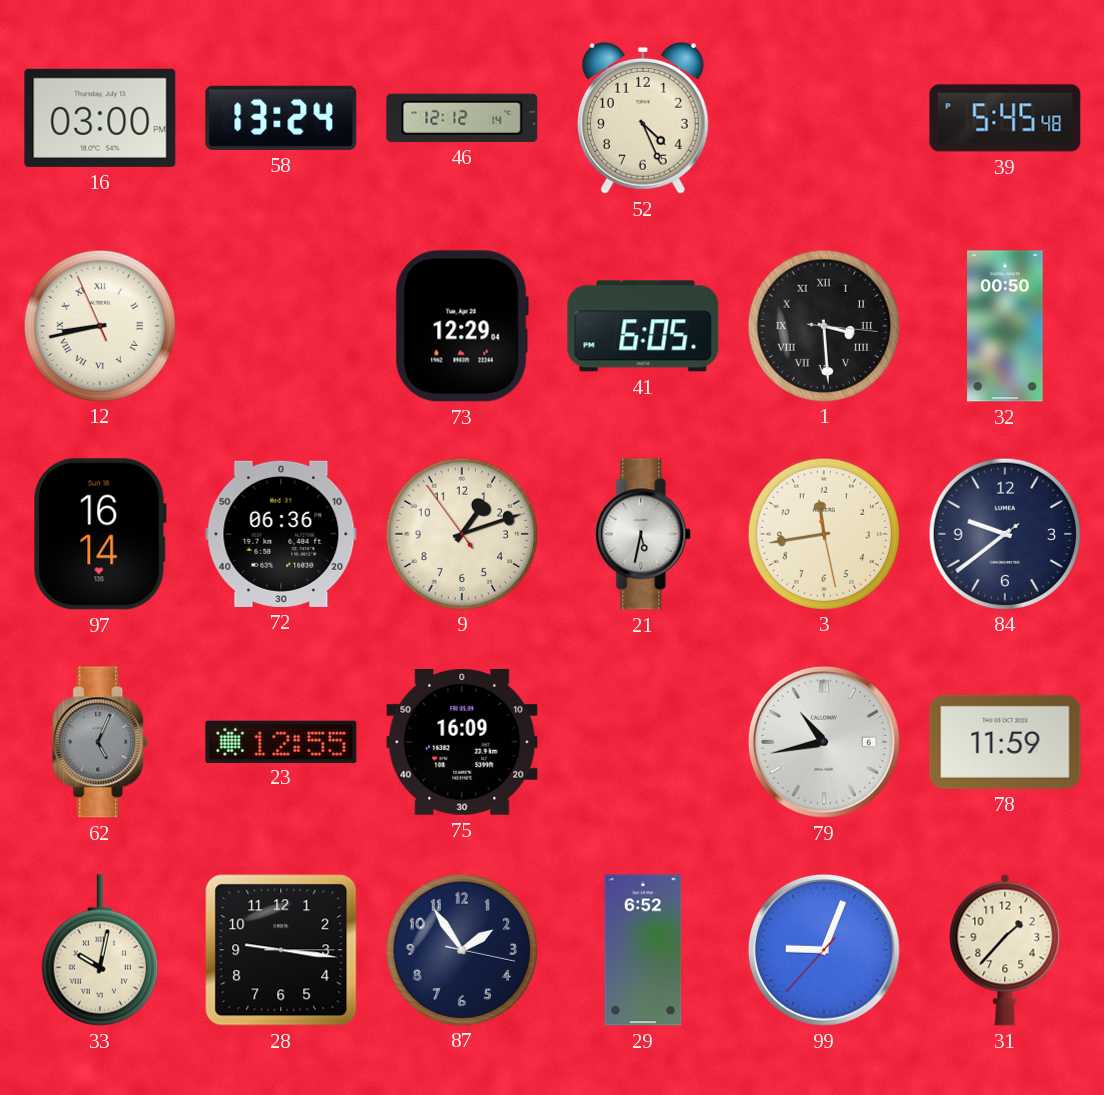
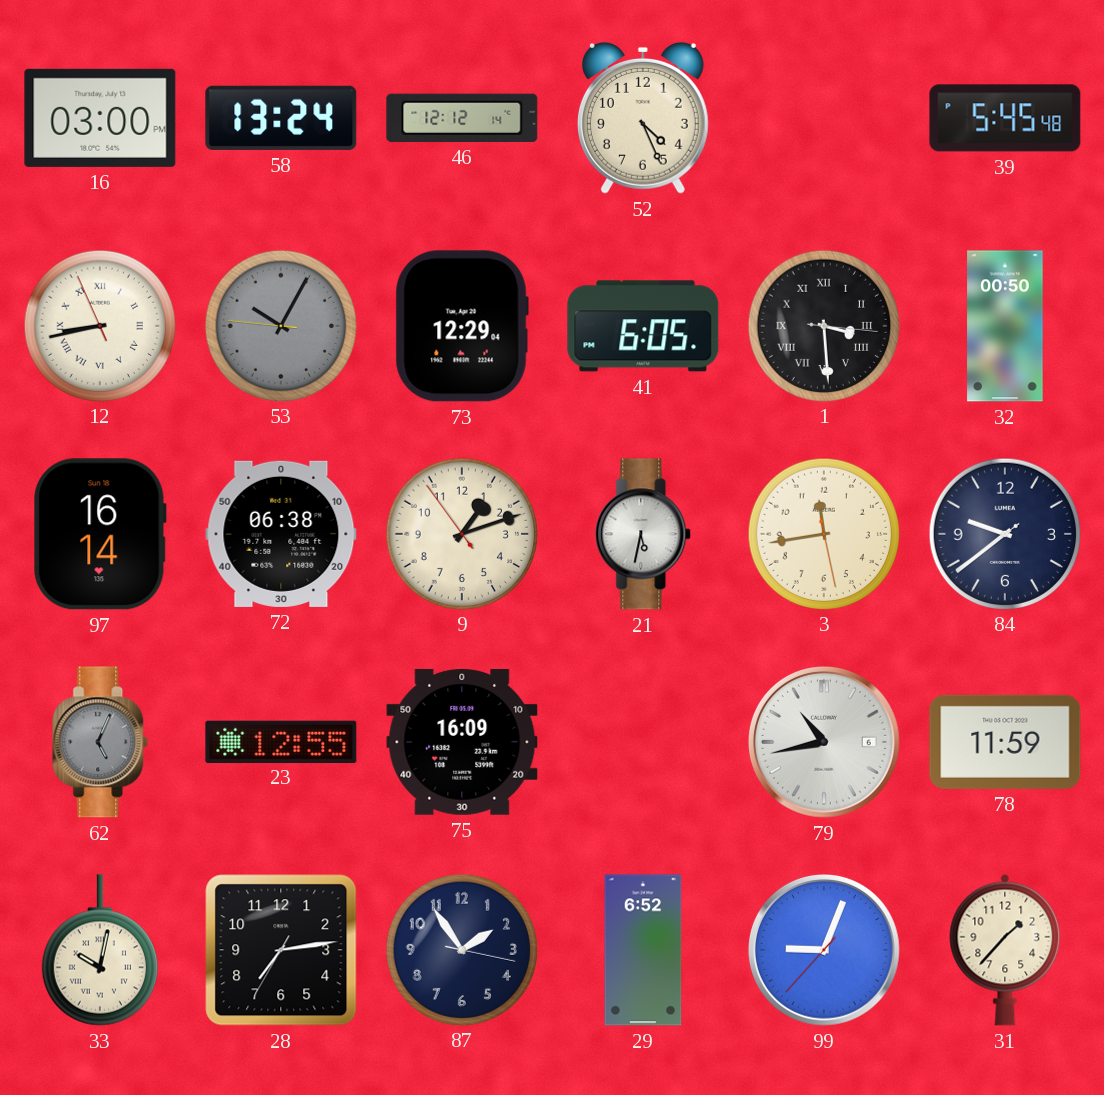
53: none -> 10:04 (280, 325)
72: 06:36 -> 06:38 (281, 534)
28: 9:16 -> 7:13 (281, 950)
